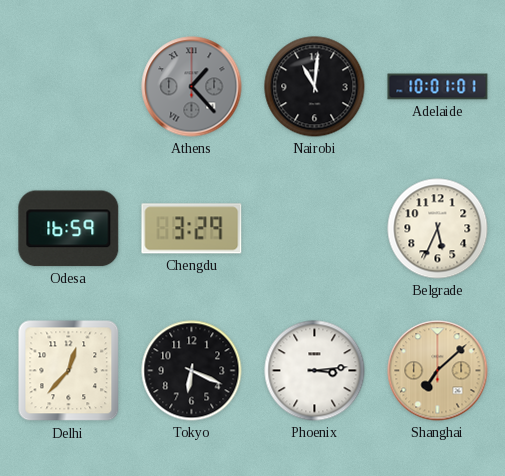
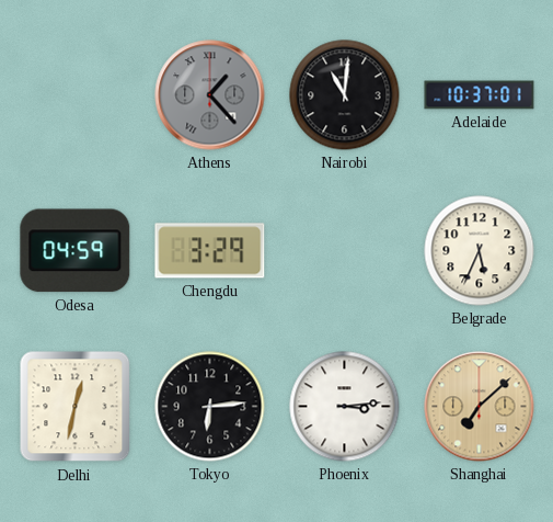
Adelaide: 10:01 -> 10:37 (480, 95)
Odesa: 16:59 -> 04:59 (76, 251)
Delhi: 12:37 -> 12:32 (76, 407)
Tokyo: 6:19 -> 6:14 (210, 407)
